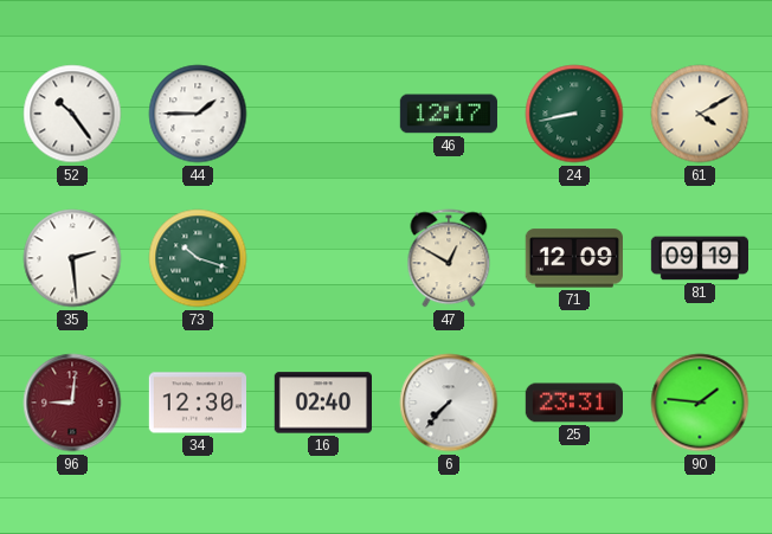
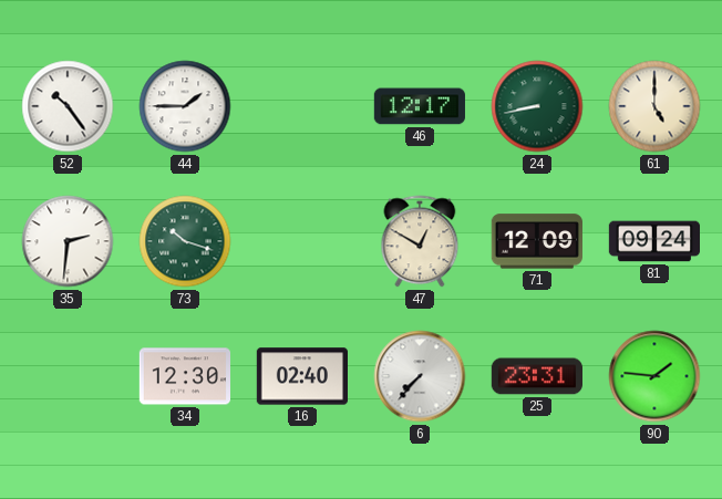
61: 4:10 -> 5:00 (654, 106)
35: 2:29 -> 2:31 (68, 241)
81: 09:19 -> 09:24 (654, 241)
96: 9:01 -> none (72, 403)
